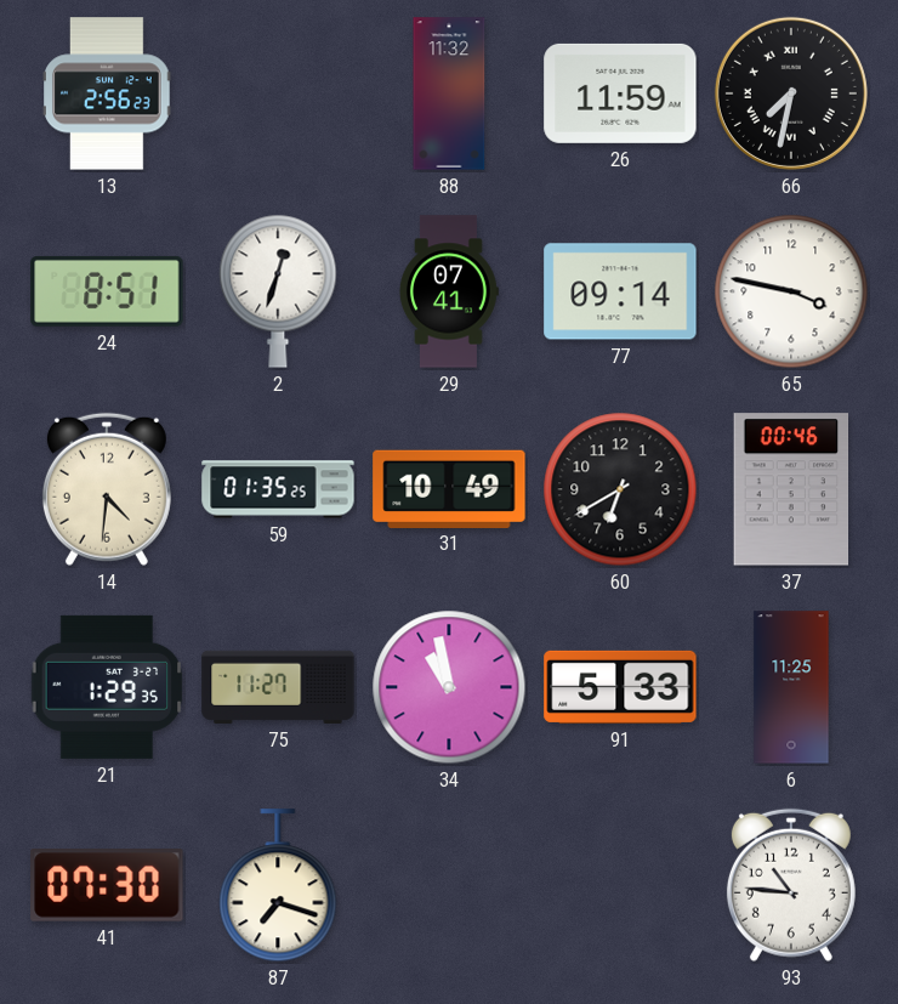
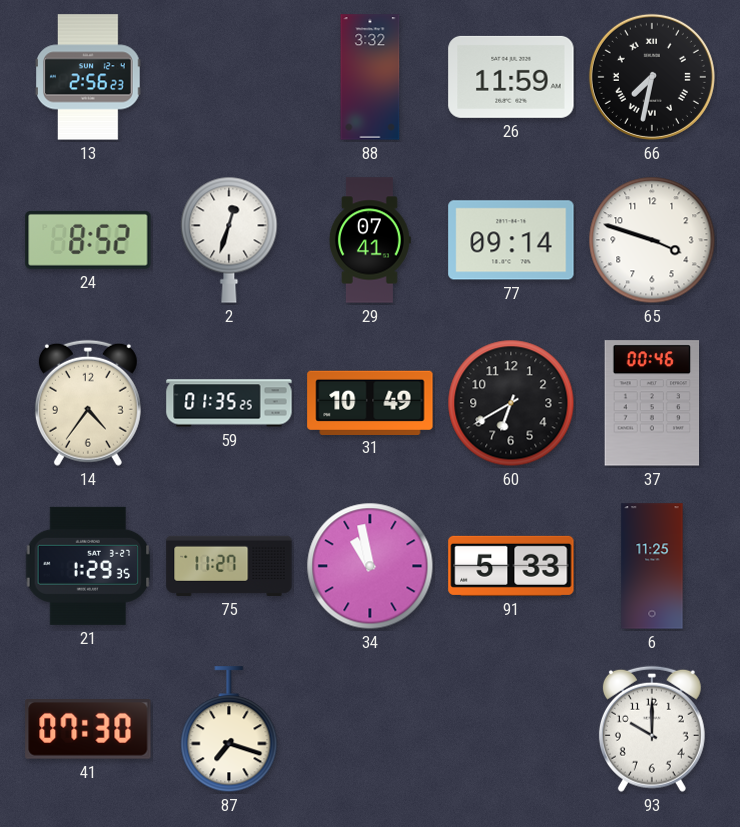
88: 11:32 -> 3:32 (370, 77)
24: 8:51 -> 8:52 (88, 240)
65: 3:47 -> 3:48 (652, 240)
14: 4:31 -> 4:36 (88, 403)
93: 10:46 -> 10:00 (652, 729)
